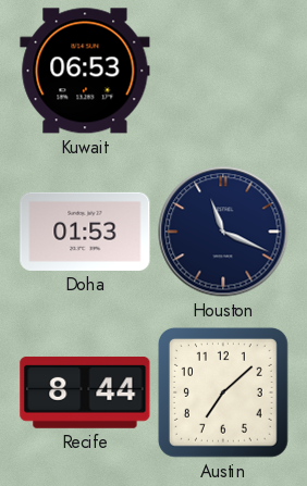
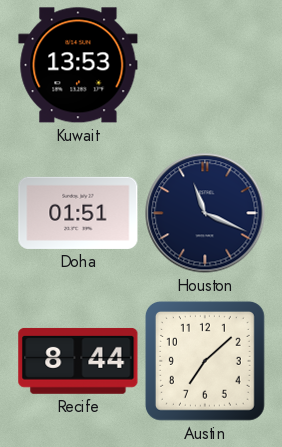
Kuwait: 06:53 -> 13:53 (78, 65)
Doha: 01:53 -> 01:51 (78, 213)
